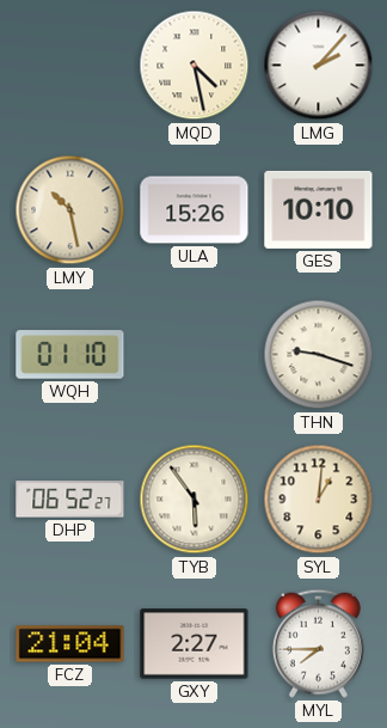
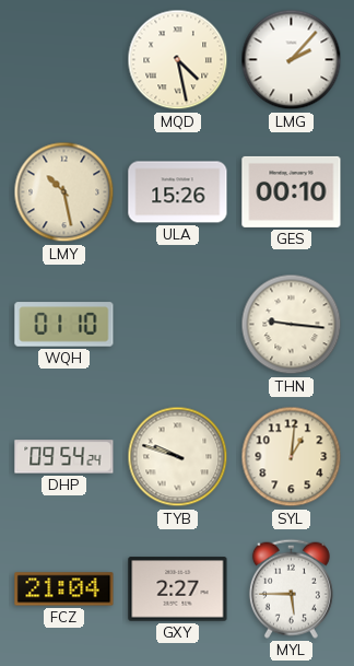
GES: 10:10 -> 00:10 (292, 191)
THN: 9:18 -> 9:16 (292, 325)
DHP: 06:52 -> 09:54 (64, 457)
TYB: 5:54 -> 9:48 (178, 457)
MYL: 7:45 -> 5:45 (291, 588)
